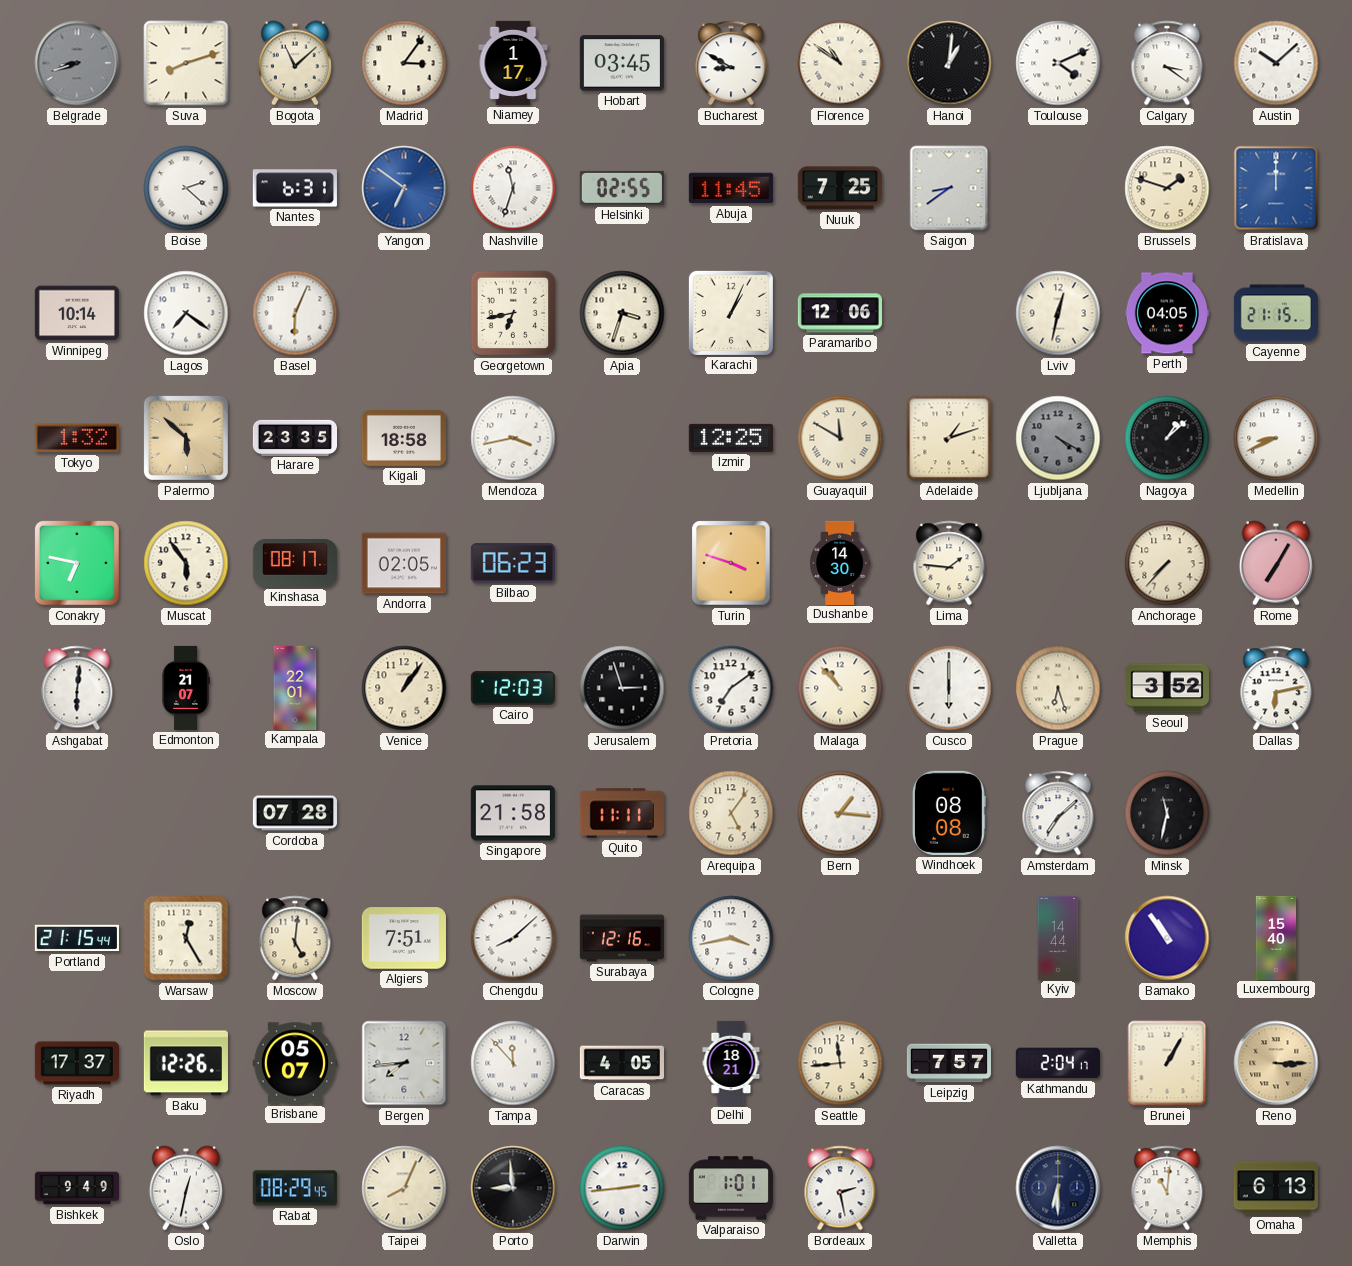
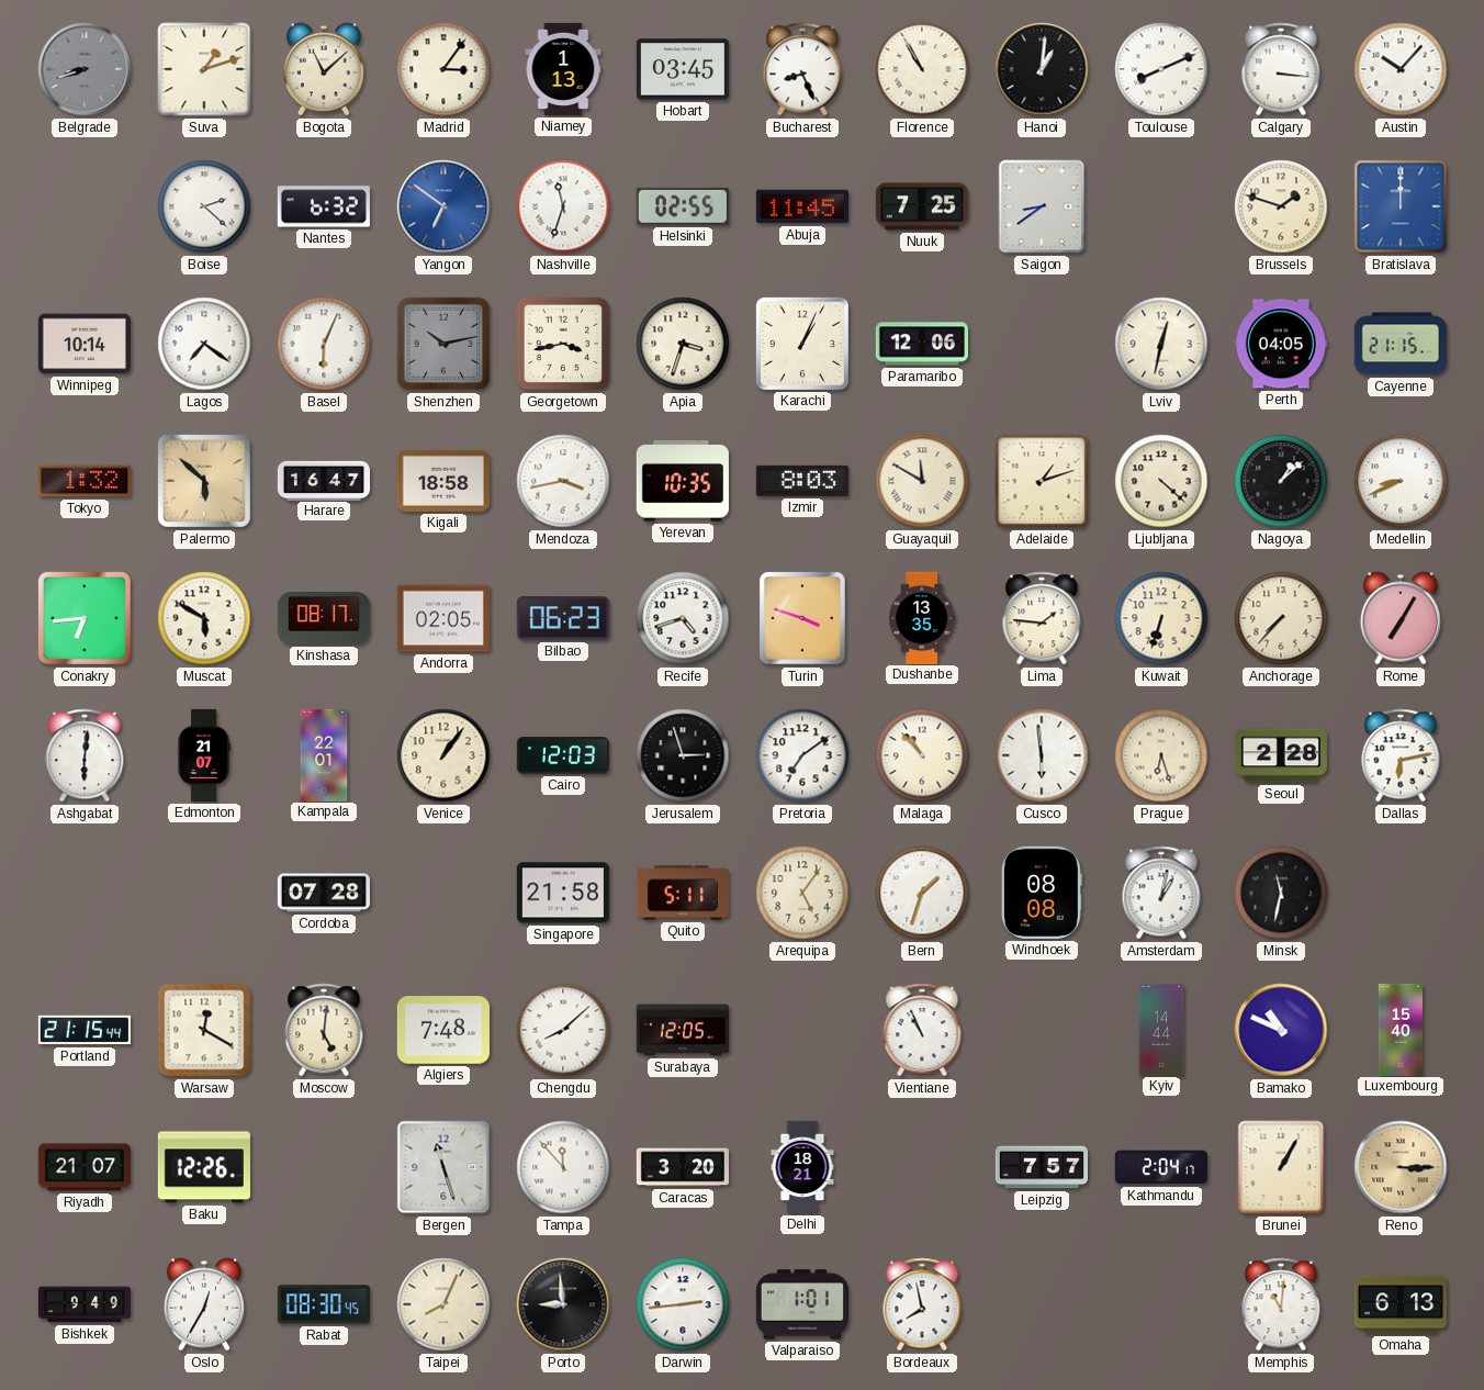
Suva: 8:12 -> 1:12 (204, 69)
Niamey: 1:17 -> 1:13 (563, 69)
Bucharest: 8:50 -> 8:26 (802, 69)
Florence: 10:51 -> 10:55 (922, 69)
Toulouse: 4:11 -> 8:11 (1161, 69)
Calgary: 3:21 -> 3:16 (1281, 69)
Austin: 10:08 -> 10:07 (1401, 69)
Nantes: 6:31 -> 6:32 (324, 206)
Shenzhen: none -> 10:13 (443, 344)
Georgetown: 6:43 -> 3:43 (563, 344)
Harare: 23:35 -> 16:47 (323, 480)
Yerevan: none -> 10:35 (683, 482)
Izmir: 12:25 -> 8:03 (802, 481)
Ljubljana: 4:20 -> 4:22 (1161, 481)
Ljubljana dial: grey -> cream (1161, 481)
Conakry: 6:47 -> 6:44 (85, 618)
Muscat: 5:54 -> 5:50 (204, 618)
Recife: none -> 4:42 (683, 618)
Dushanbe: 14:30 -> 13:35 (922, 617)
Kuwait: none -> 6:33 (1161, 618)
Cusco: 6:00 -> 5:59 (1042, 755)
Seoul: 3:52 -> 2:28 (1281, 755)
Quito: 11:11 -> 5:11 (683, 893)
Bern: 1:16 -> 1:33 (922, 893)
Amsterdam: 7:08 -> 1:02 (1161, 893)
Warsaw: 12:25 -> 12:20 (204, 1030)
Algiers: 7:51 -> 7:48 (443, 1030)
Surabaya: 12:16 -> 12:05 (683, 1030)
Cologne: 3:43 -> none (731, 938)
Vientiane: none -> 10:56 (922, 1030)
Bamako: 10:54 -> 10:49 (1281, 1030)
Riyadh: 17:37 -> 21:07 (85, 1167)
Brisbane: 05:07 -> none (295, 1063)
Bergen: 7:44 -> 11:27 (443, 1167)
Caracas: 4:05 -> 3:20 (682, 1167)
Seattle: 11:44 -> none (840, 1063)
Oslo: 12:32 -> 12:35 (204, 1304)
Rabat: 08:29 -> 08:30 (324, 1304)
Bordeaux: 2:28 -> 7:58 (922, 1304)
Valletta: 6:30 -> none (1058, 1188)
